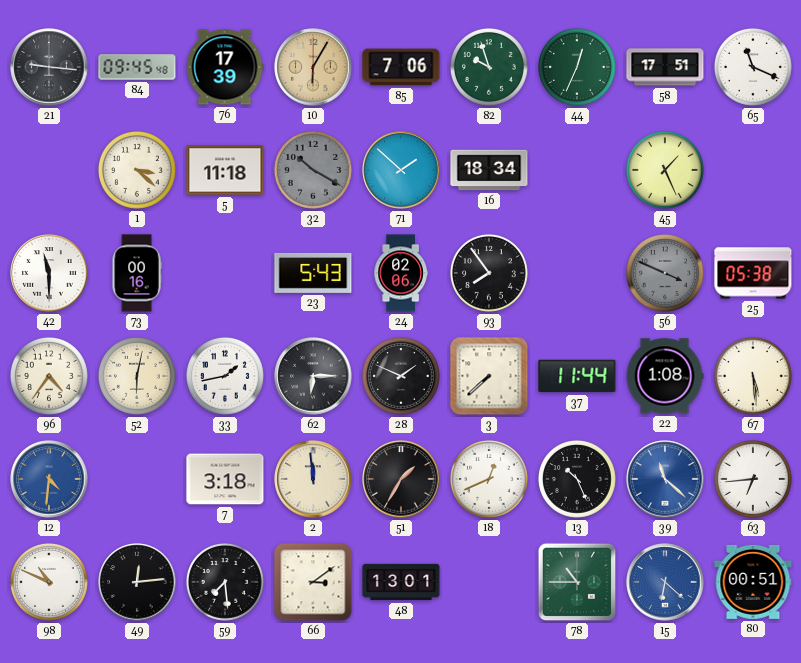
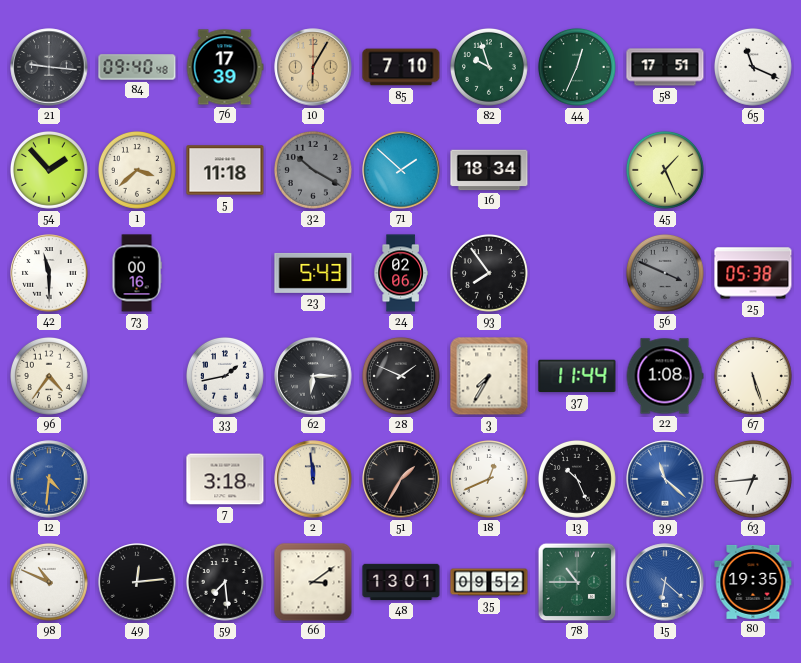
84: 09:45 -> 09:40 (137, 67)
85: 7:06 -> 7:10 (401, 67)
54: none -> 1:53 (49, 170)
1: 3:22 -> 3:38 (137, 170)
52: 6:02 -> none (137, 376)
3: 7:38 -> 7:35 (489, 376)
67: 5:29 -> 5:27 (753, 376)
35: none -> 09:52 (489, 582)
80: 00:51 -> 19:35 (753, 582)
